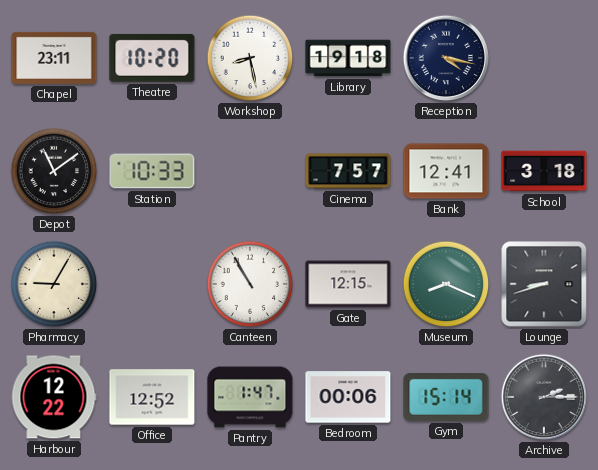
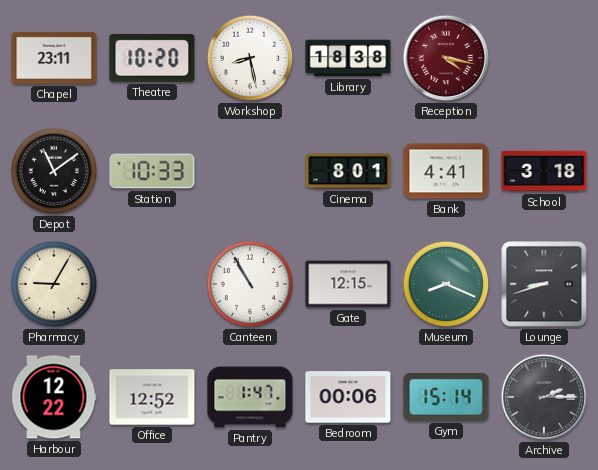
Library: 19:18 -> 18:38 (348, 58)
Reception dial: navy -> burgundy (446, 58)
Cinema: 7:57 -> 8:01 (348, 171)
Bank: 12:41 -> 4:41 (446, 171)
